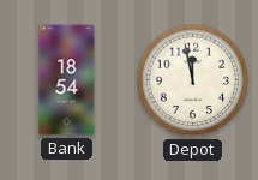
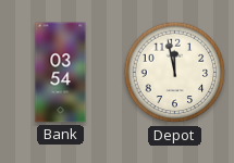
Bank: 18:54 -> 03:54 (61, 73)
